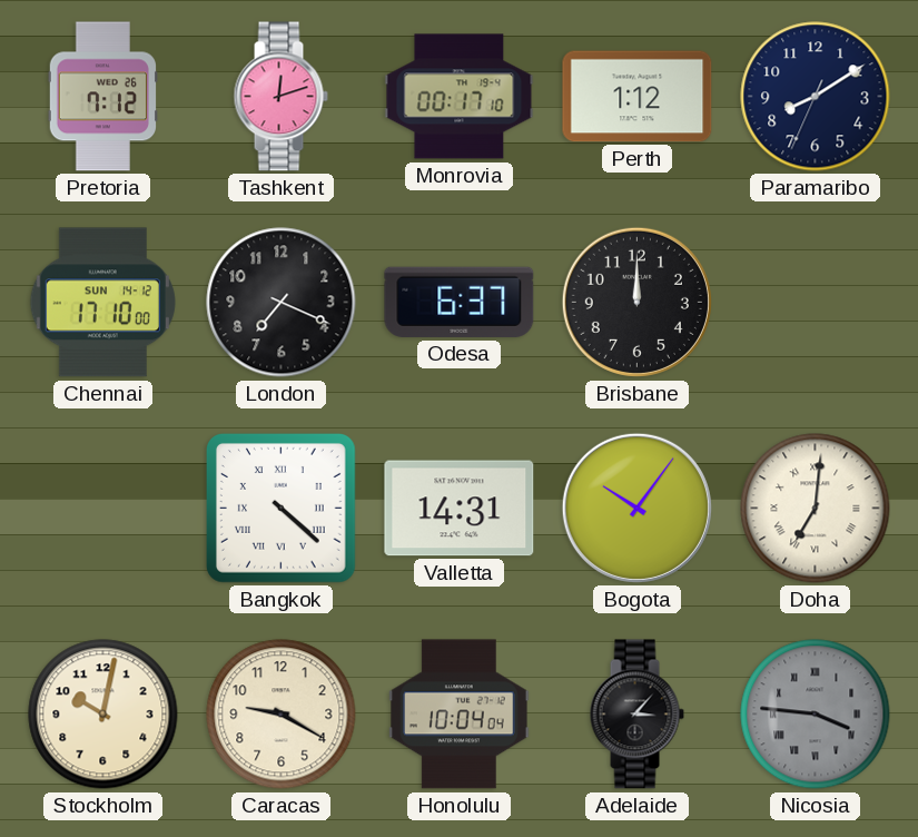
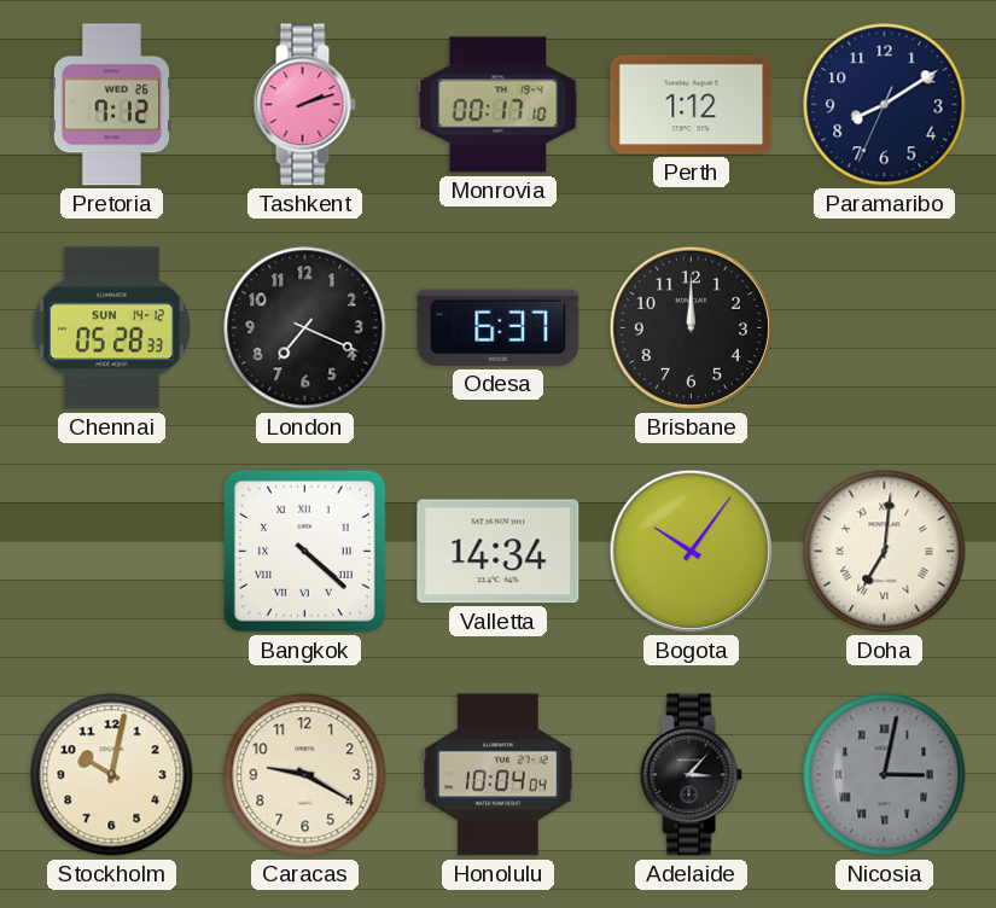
Tashkent: 12:12 -> 2:12 (304, 105)
Chennai: 17:10 -> 05:28 (111, 328)
Valletta: 14:31 -> 14:34 (499, 552)
Nicosia: 3:46 -> 3:02 (885, 775)
